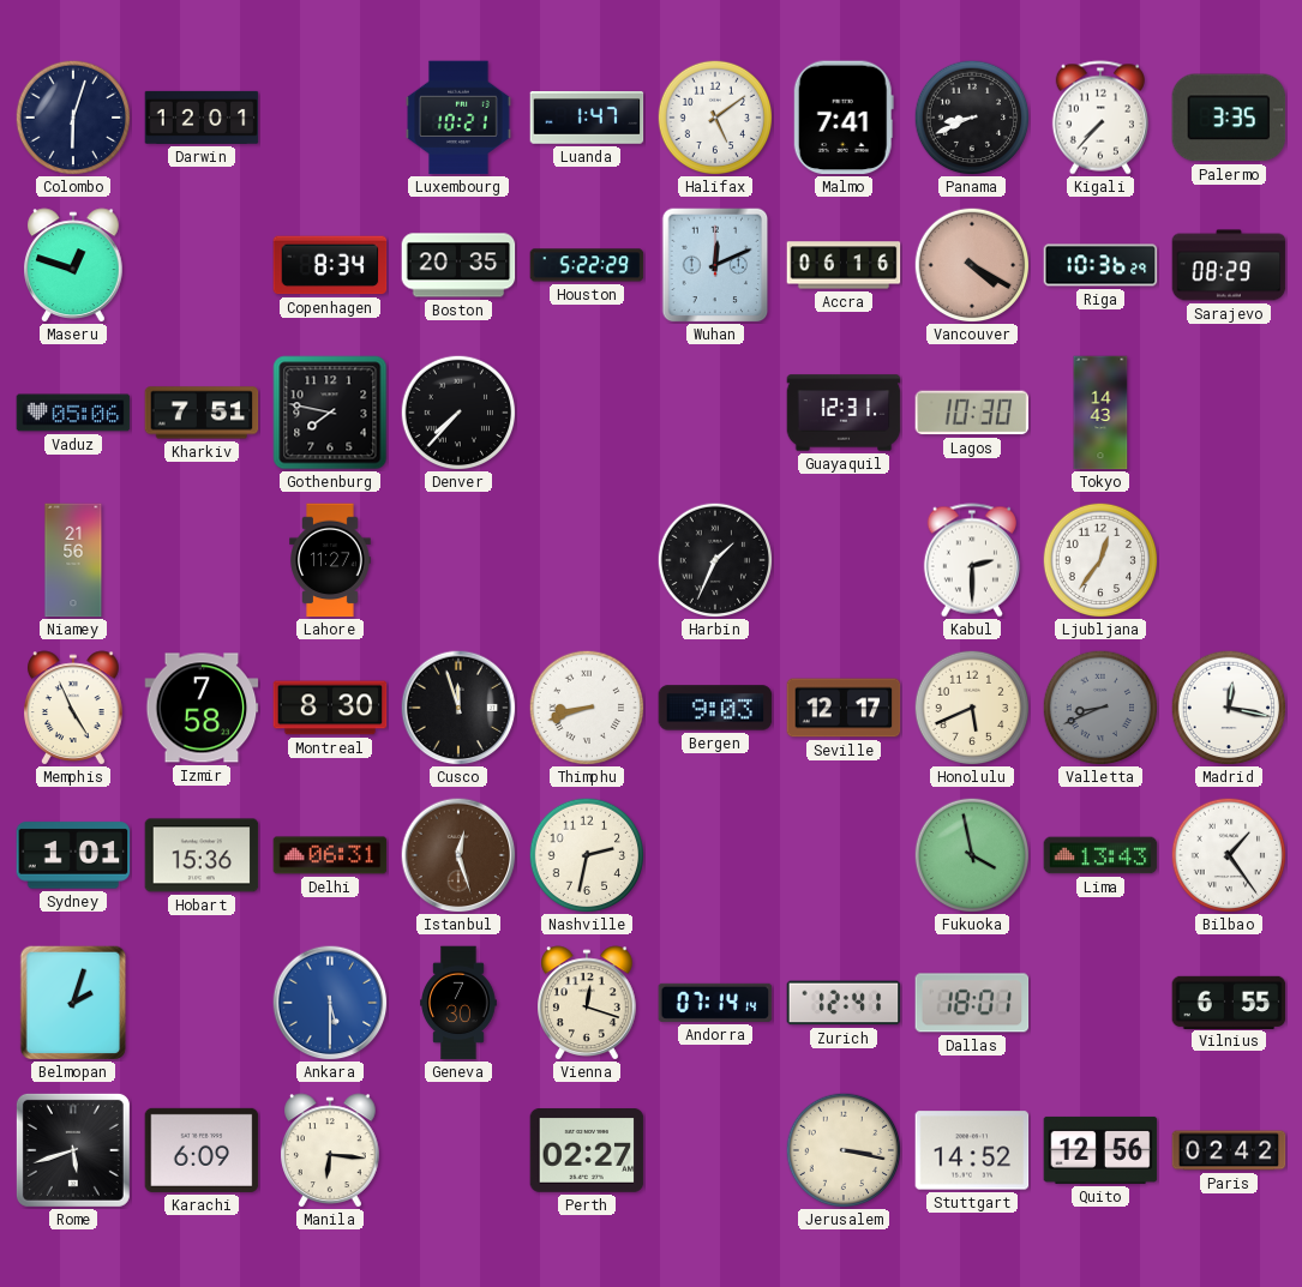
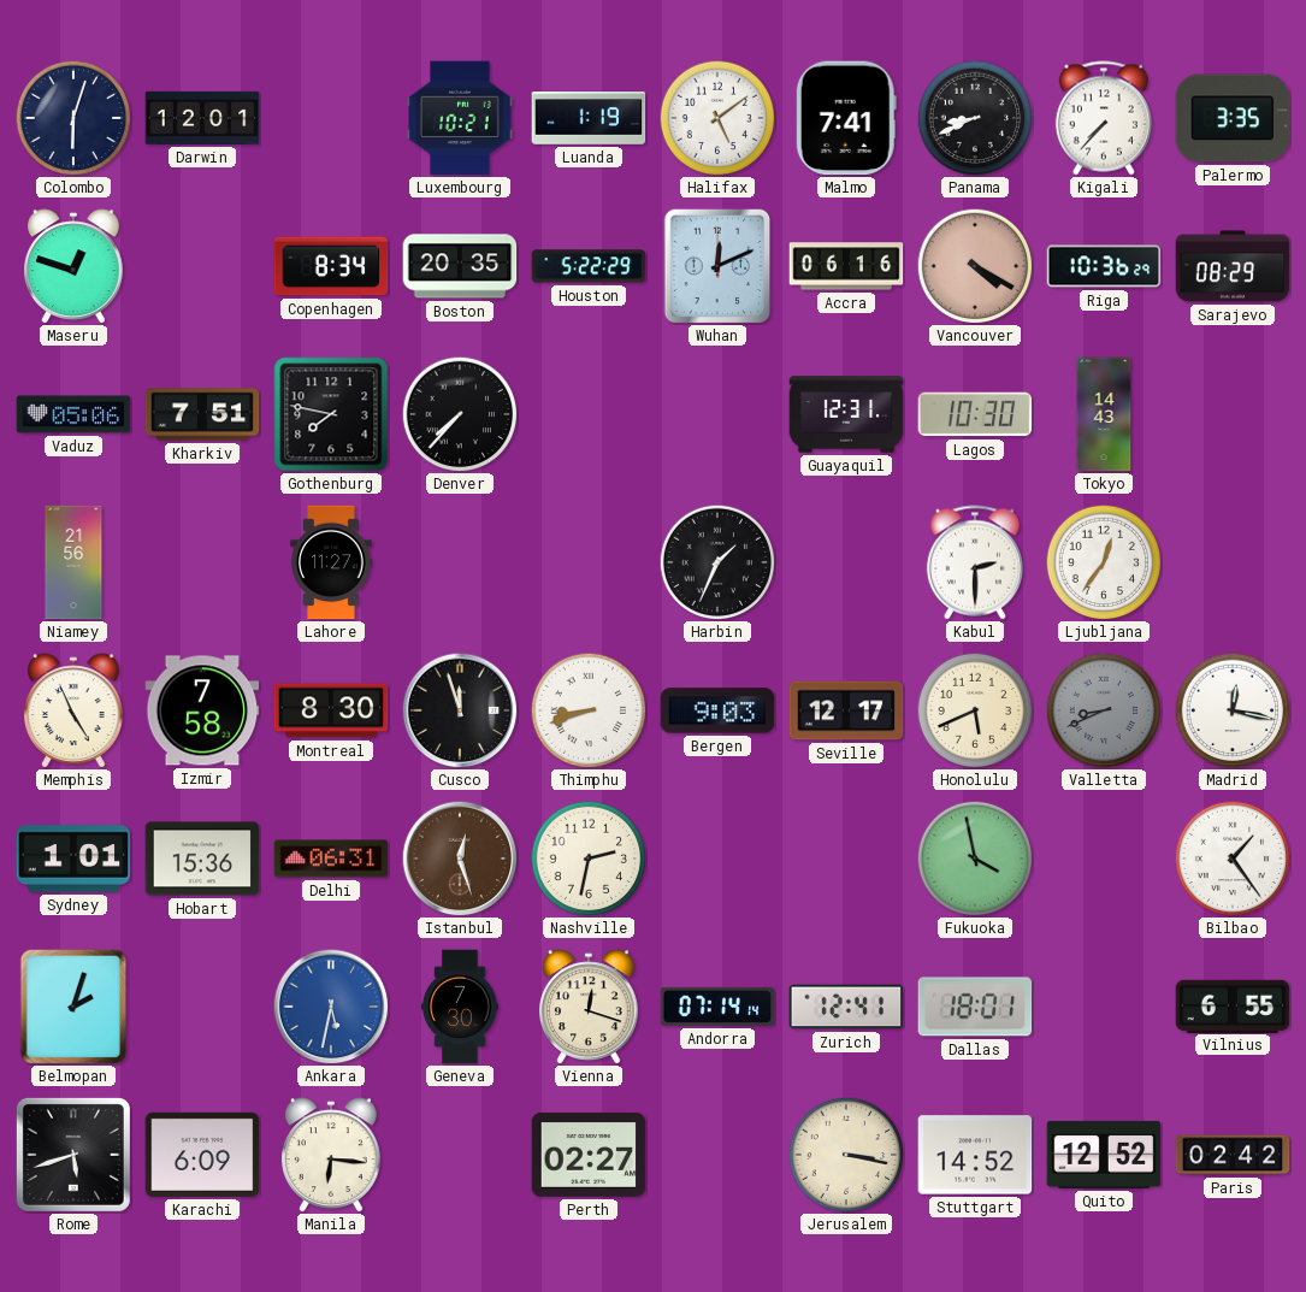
Luanda: 1:47 -> 1:19 (589, 118)
Lima: 13:43 -> none (1100, 855)
Ankara: 5:30 -> 5:32 (331, 1007)
Quito: 12:56 -> 12:52 (1104, 1155)
